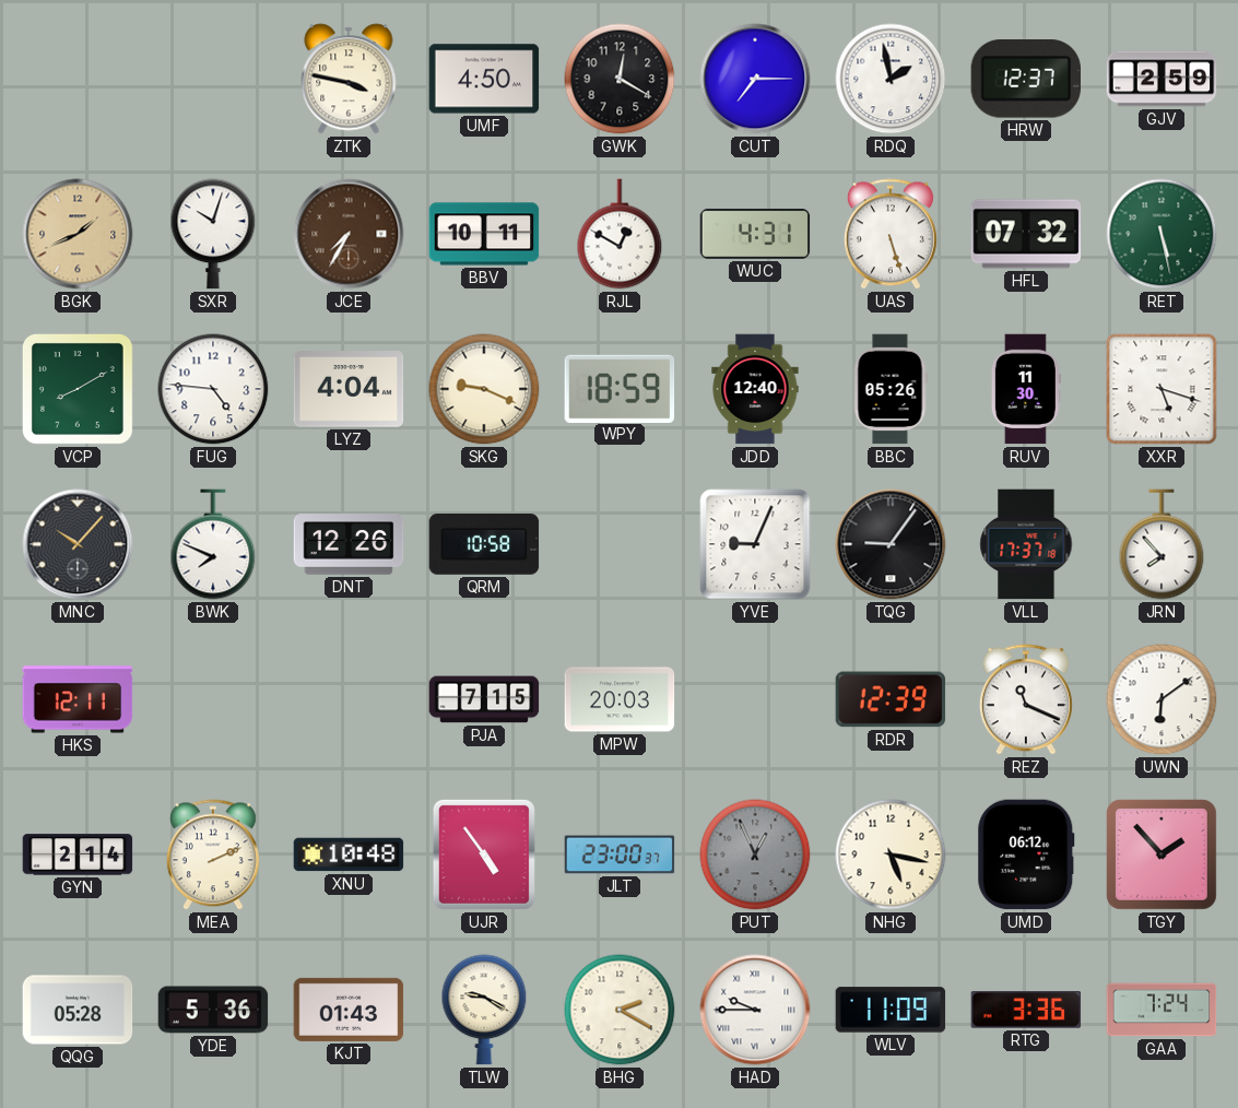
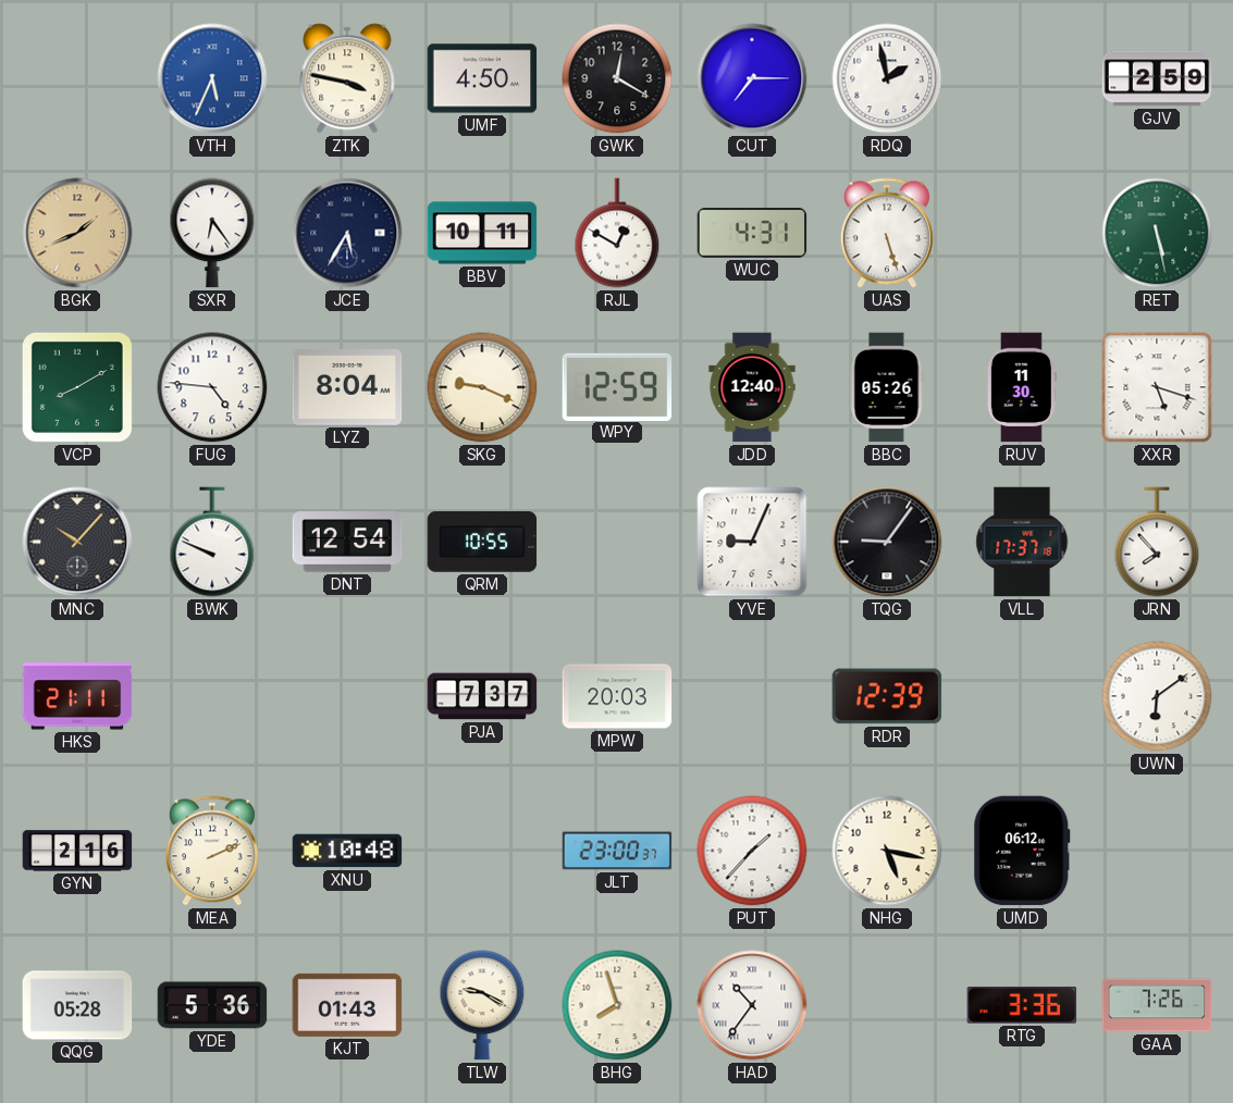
VTH: none -> 5:34 (212, 78)
HRW: 12:37 -> none (1025, 79)
SXR: 10:03 -> 6:24 (212, 233)
JCE: 7:35 -> 5:35 (347, 233)
JCE dial: brown -> navy (347, 233)
HFL: 07:32 -> none (1026, 234)
LYZ: 4:04 -> 8:04 (347, 388)
WPY: 18:59 -> 12:59 (617, 386)
BWK: 7:49 -> 9:49 (212, 542)
DNT: 12:26 -> 12:54 (347, 542)
QRM: 10:58 -> 10:55 (482, 543)
HKS: 12:11 -> 21:11 (77, 696)
PJA: 7:15 -> 7:37 (482, 696)
REZ: 11:19 -> none (1026, 699)
GYN: 2:14 -> 2:16 (77, 851)
UJR: 4:54 -> none (484, 854)
PUT: 12:56 -> 1:37 (752, 851)
PUT dial: grey -> white (752, 851)
TGY: 1:53 -> none (1162, 854)
BHG: 2:20 -> 7:57 (617, 1005)
HAD: 9:45 -> 10:36 (752, 1005)
WLV: 11:09 -> none (891, 1010)
GAA: 7:24 -> 7:26 (1157, 1005)
